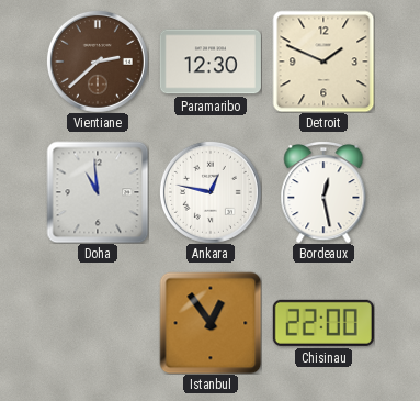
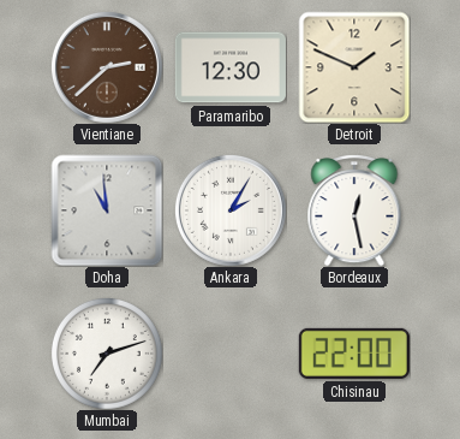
Ankara: 12:47 -> 2:05 (231, 210)
Mumbai: none -> 7:12 (107, 354)
Istanbul: 12:54 -> none (211, 323)
